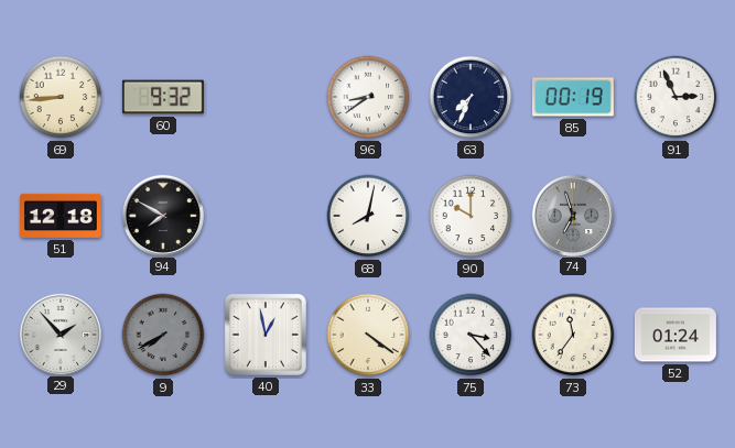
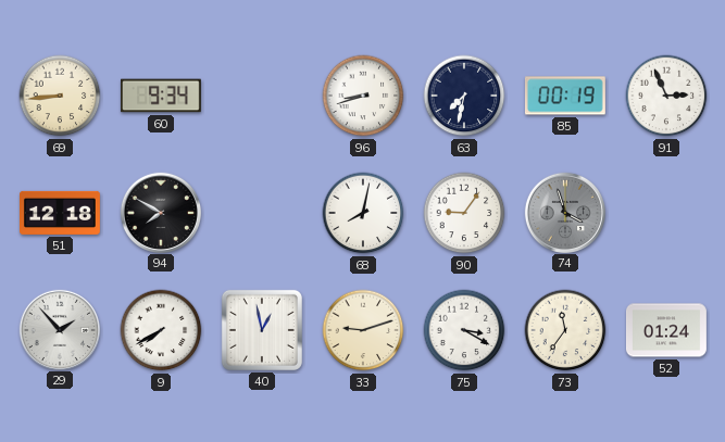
60: 9:32 -> 9:34 (161, 96)
96: 8:39 -> 8:42 (363, 96)
63: 7:34 -> 7:32 (464, 96)
90: 10:00 -> 9:06 (464, 213)
74: 6:57 -> 3:57 (564, 212)
9 dial: grey -> white (161, 330)
33: 4:21 -> 9:12 (363, 330)
75: 3:23 -> 3:20 (464, 330)
